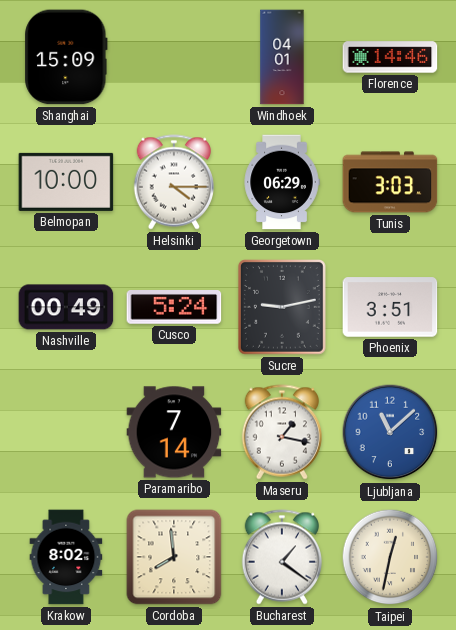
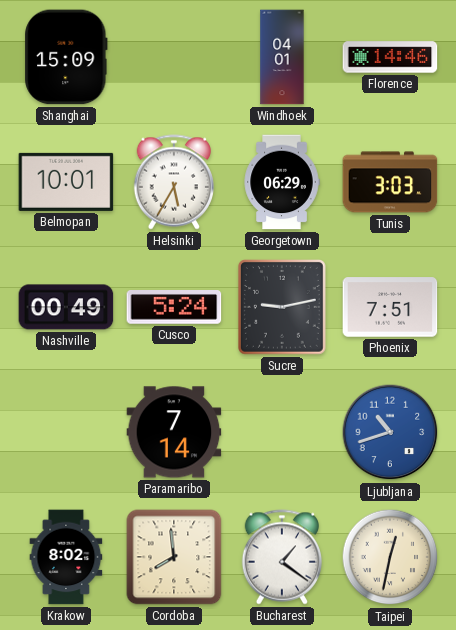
Belmopan: 10:00 -> 10:01 (66, 182)
Helsinki: 4:15 -> 5:35 (173, 182)
Phoenix: 3:51 -> 7:51 (390, 307)
Maseru: 1:17 -> none (281, 432)
Ljubljana: 11:08 -> 10:42 (390, 432)
